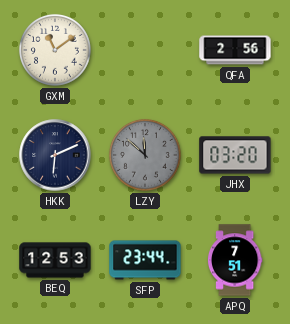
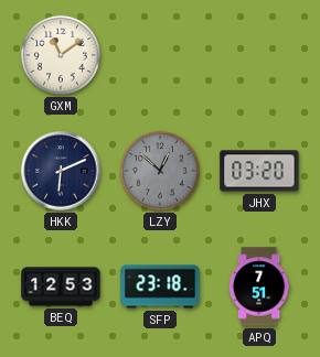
QFA: 2:56 -> none (235, 50)
LZY: 11:52 -> 12:52 (160, 171)
SFP: 23:44 -> 23:18 (160, 286)
